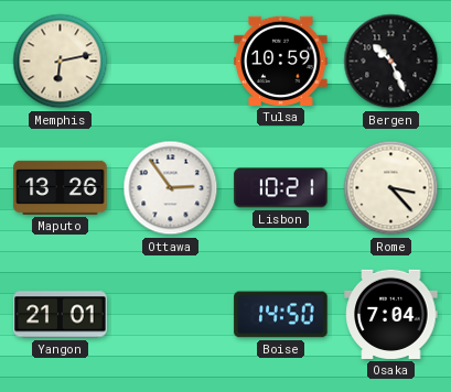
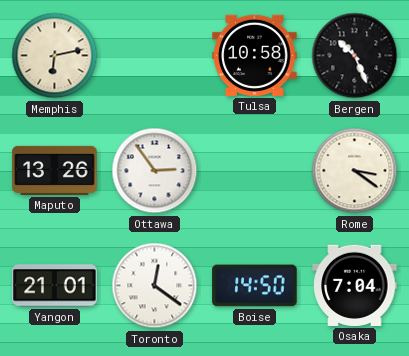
Tulsa: 10:59 -> 10:58 (255, 55)
Lisbon: 10:21 -> none (281, 188)
Rome: 3:23 -> 3:21 (355, 171)
Toronto: none -> 12:21 (155, 286)
